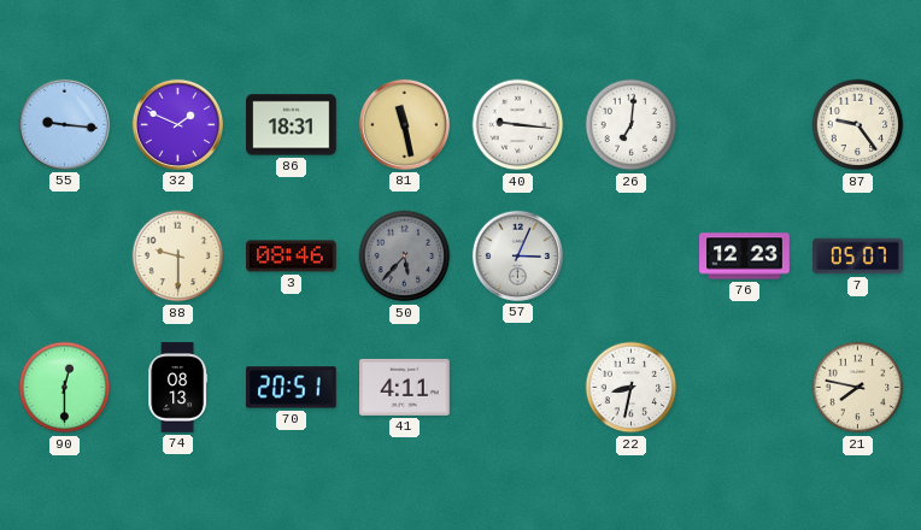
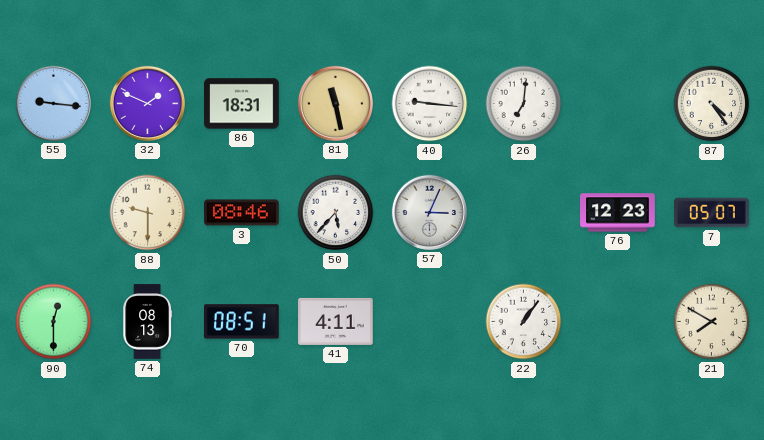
87: 9:24 -> 4:24 (712, 104)
50 dial: grey -> white (336, 213)
70: 20:51 -> 08:51 (242, 322)
22: 8:32 -> 1:06 (524, 322)
21: 7:47 -> 7:50 (712, 322)
